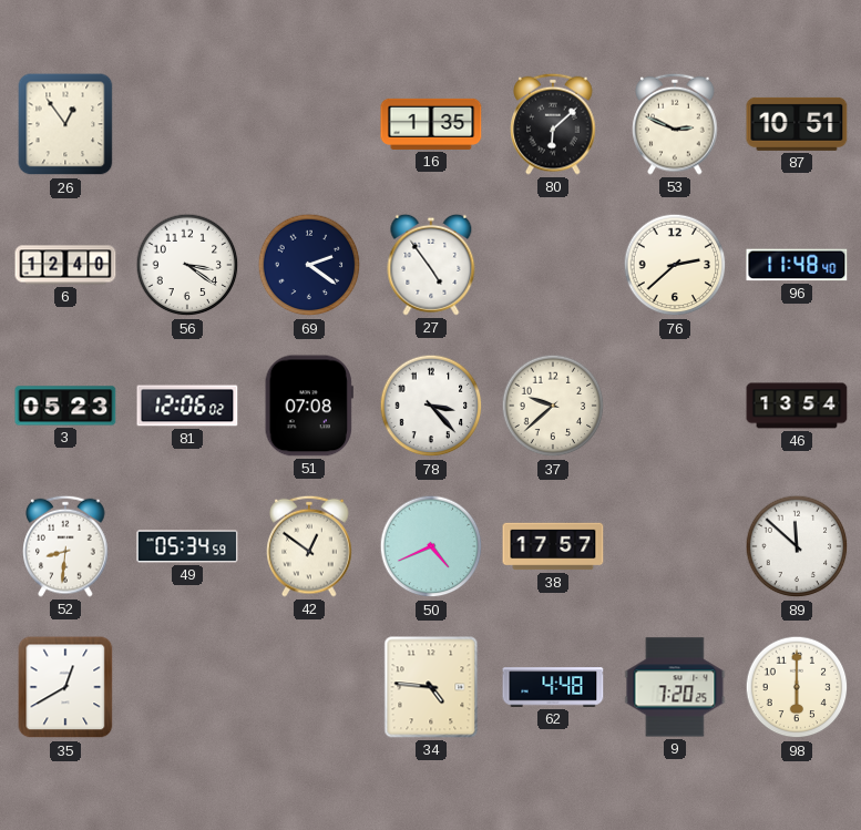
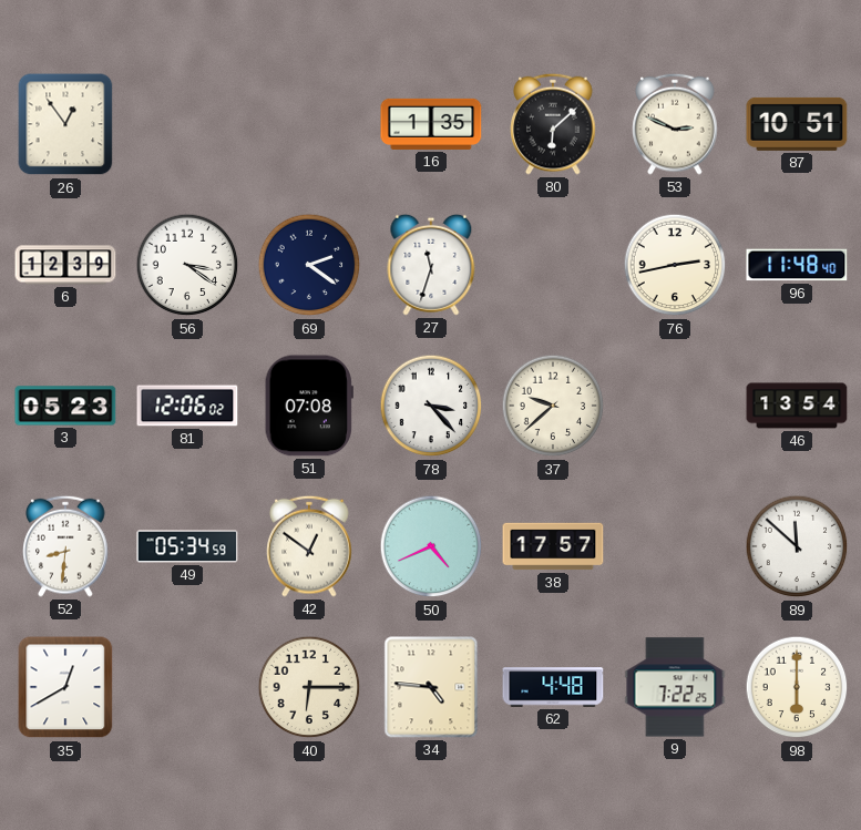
6: 12:40 -> 12:39 (65, 265)
27: 4:54 -> 11:33 (431, 265)
76: 2:38 -> 2:43 (675, 265)
40: none -> 6:15 (309, 687)
9: 7:20 -> 7:22 (675, 687)
